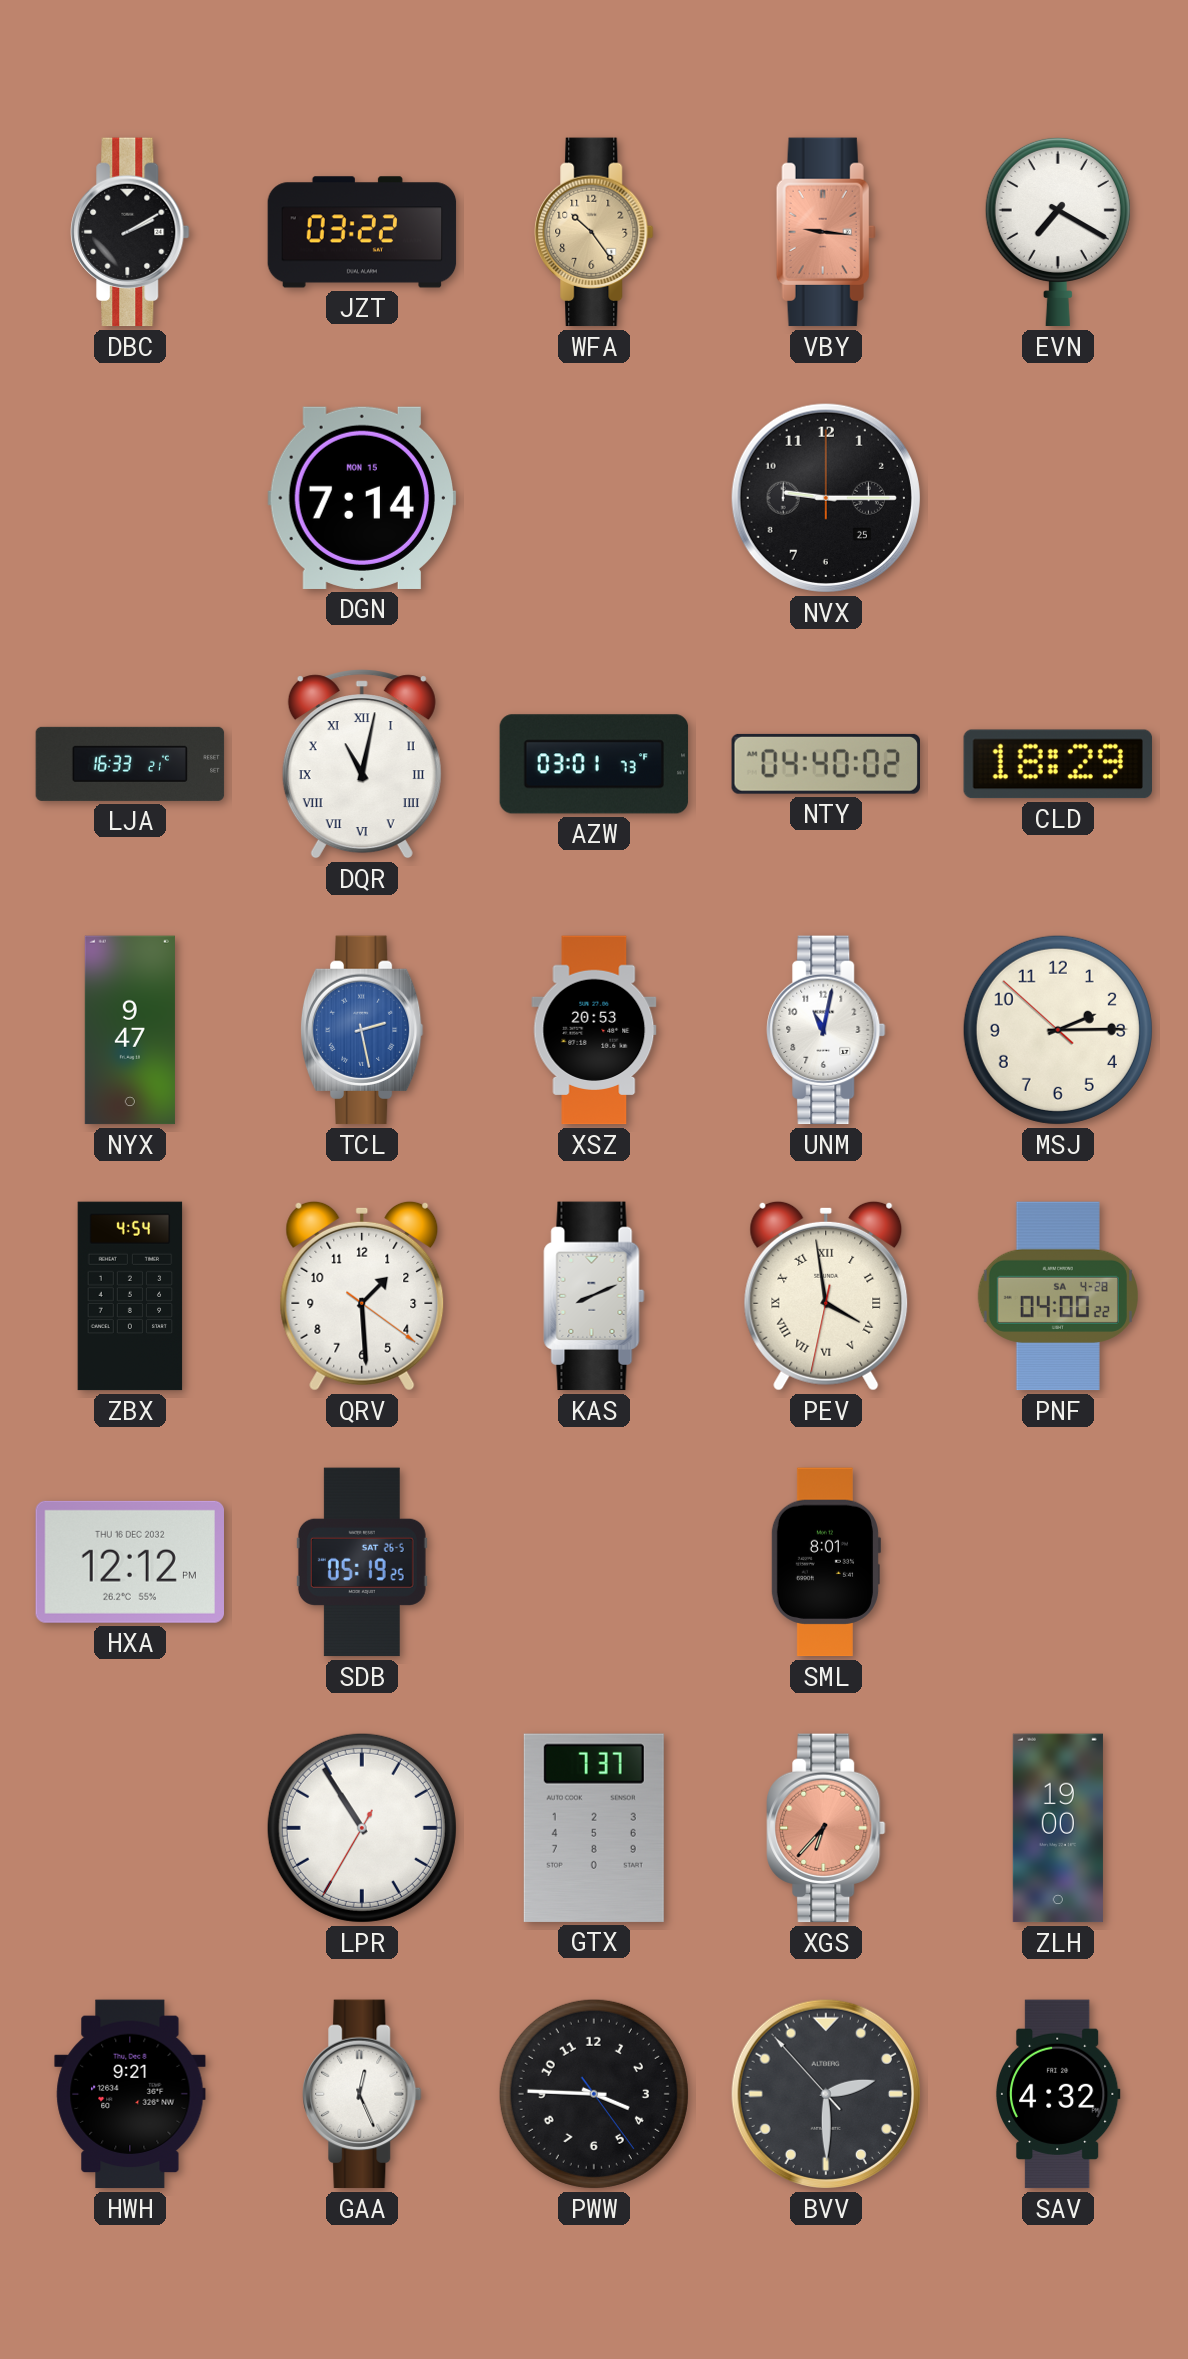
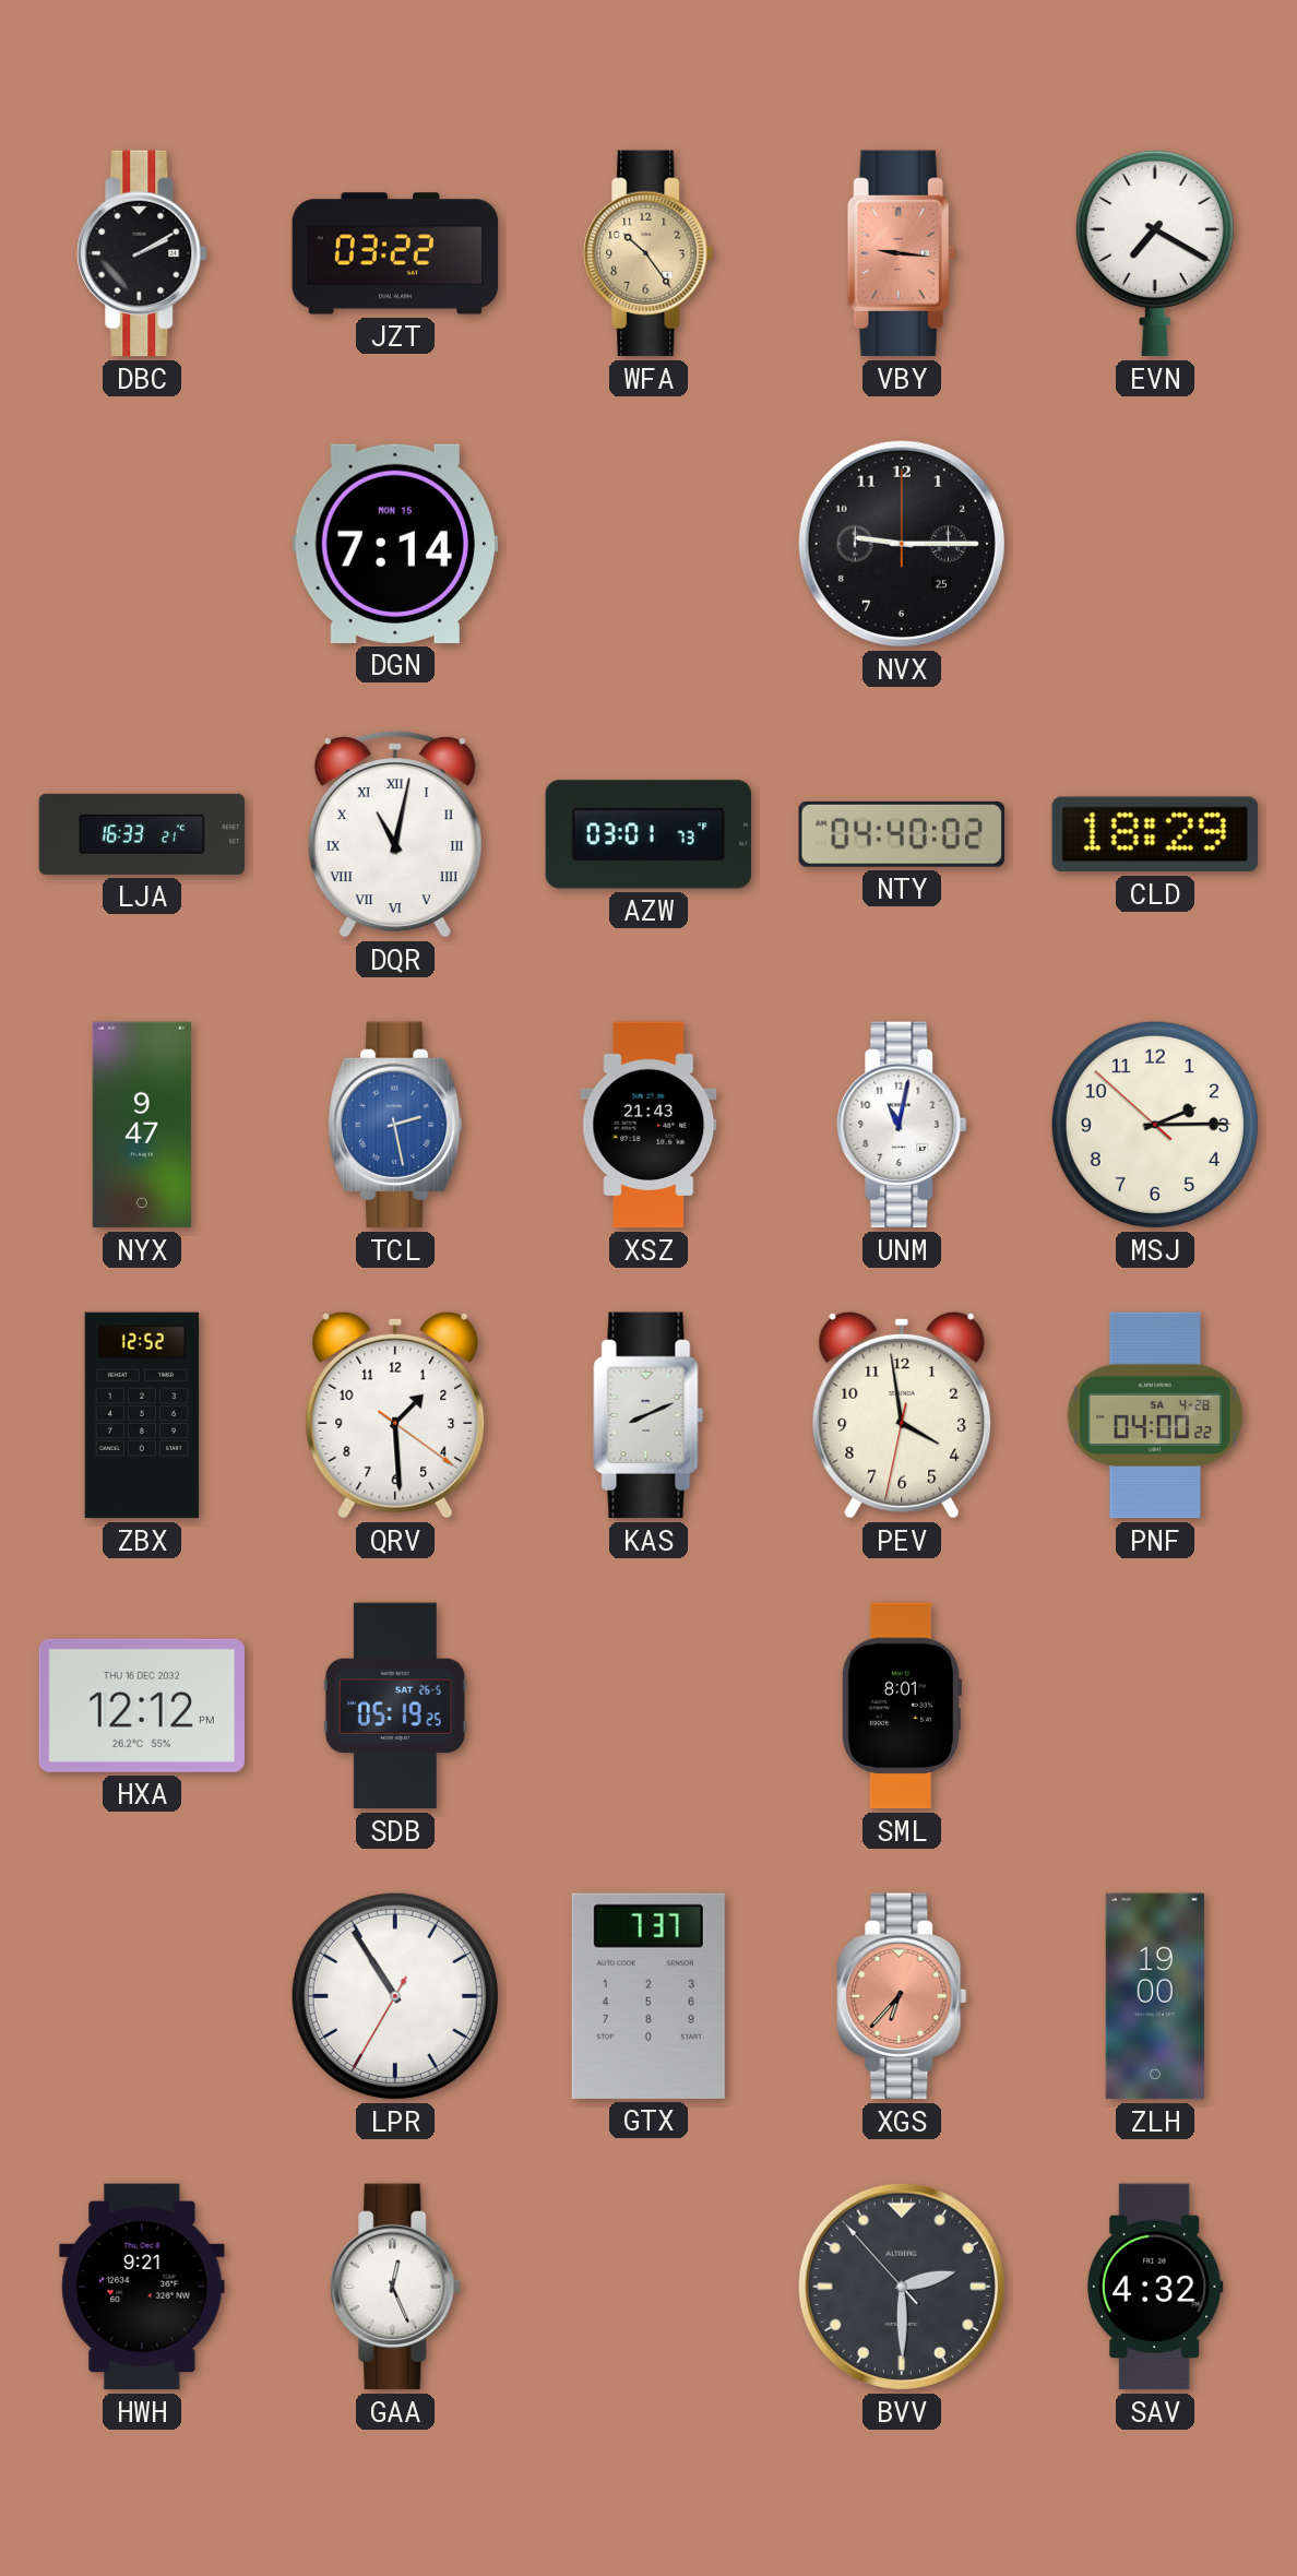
XSZ: 20:53 -> 21:43 (648, 1125)
ZBX: 4:54 -> 12:52 (142, 1415)
PEV numerals: Roman -> Arabic (902, 1415)
PWW: 3:45 -> none (594, 2094)
